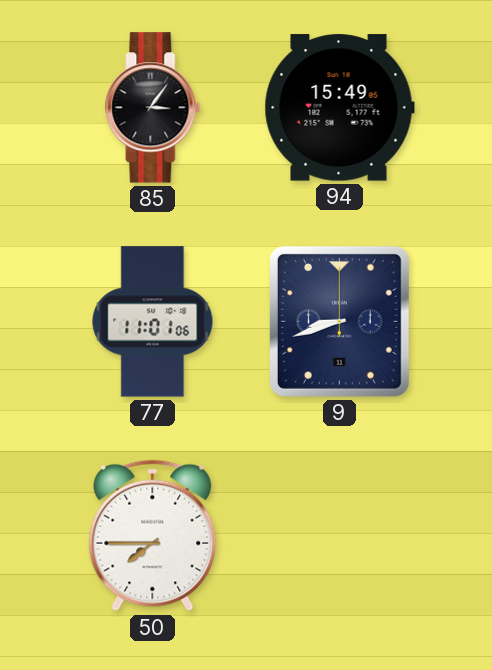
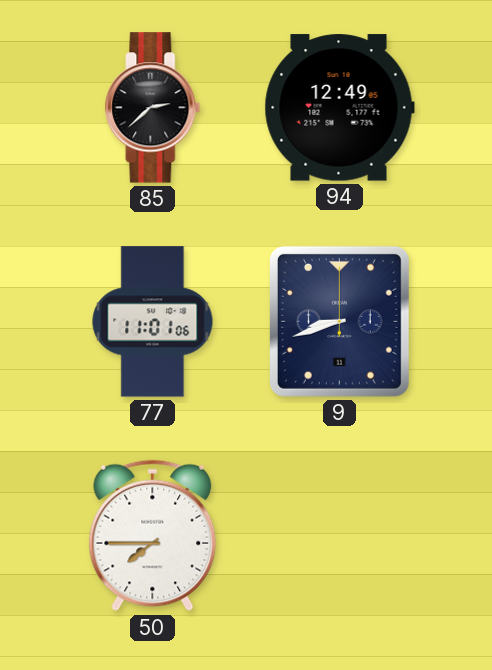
85: 3:06 -> 2:38 (153, 108)
94: 15:49 -> 12:49 (339, 108)
